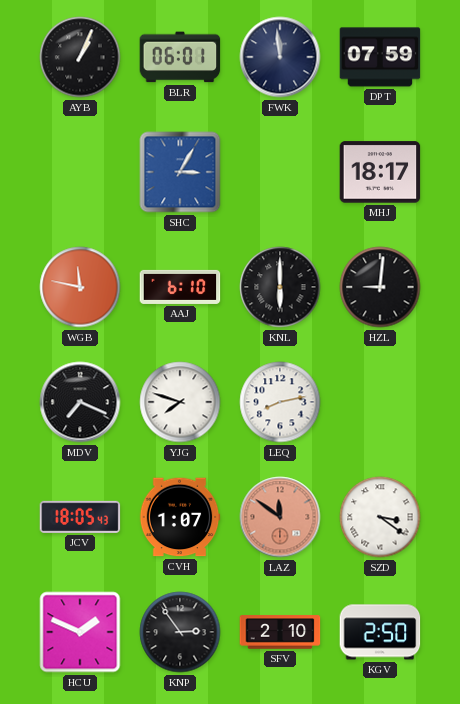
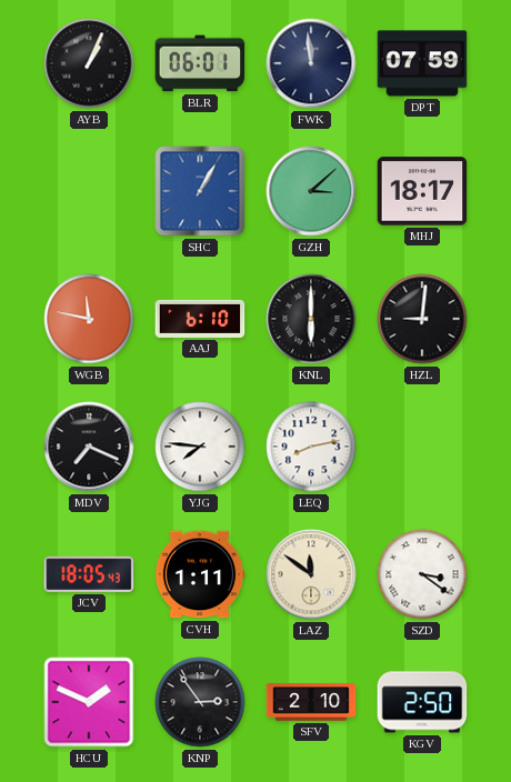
SHC: 3:05 -> 1:05 (200, 191)
GZH: none -> 3:08 (311, 191)
YJG: 7:48 -> 7:46 (200, 447)
CVH: 1:07 -> 1:11 (200, 574)
LAZ dial: salmon -> cream (311, 574)
